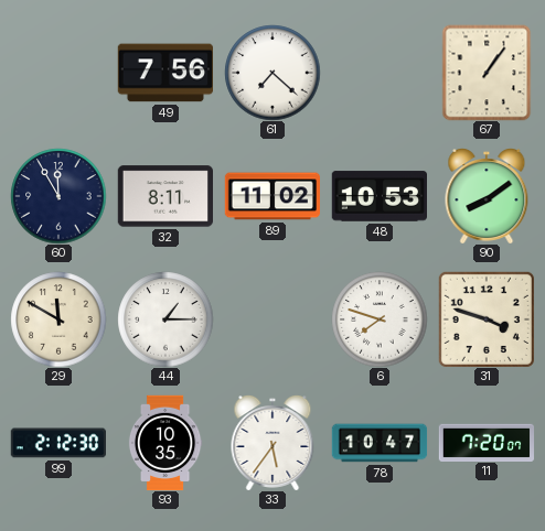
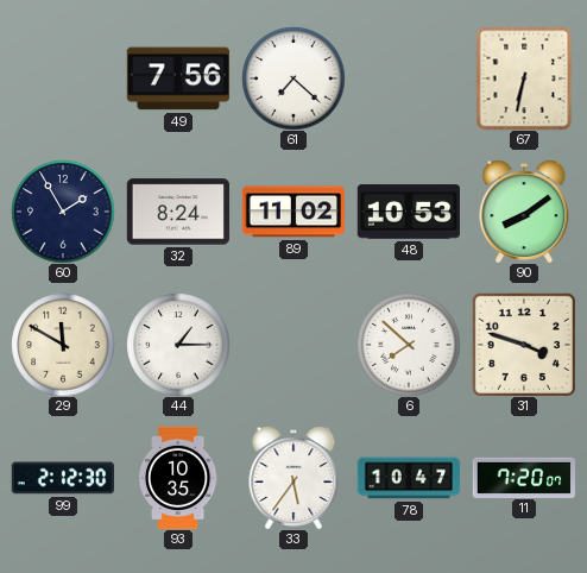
67: 1:06 -> 6:32 (524, 78)
60: 11:55 -> 1:55 (63, 212)
32: 8:11 -> 8:24 (177, 212)
6: 7:48 -> 7:52 (409, 345)
